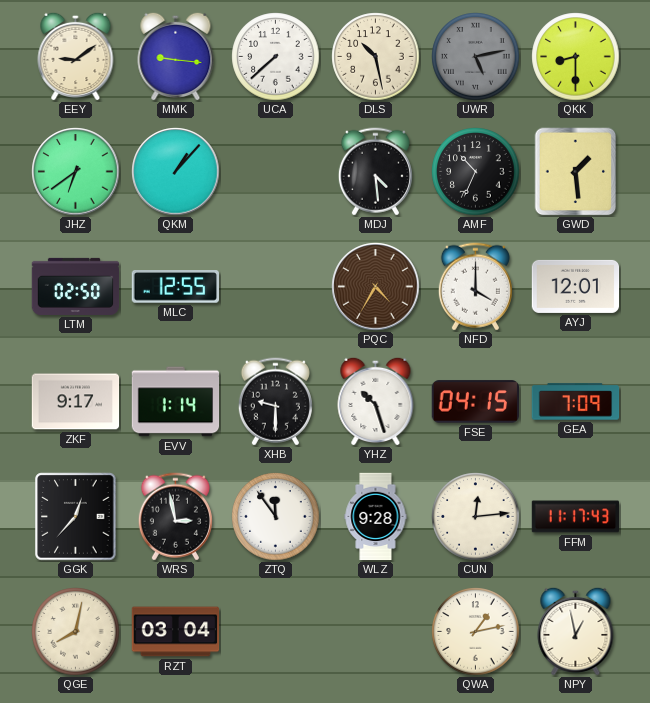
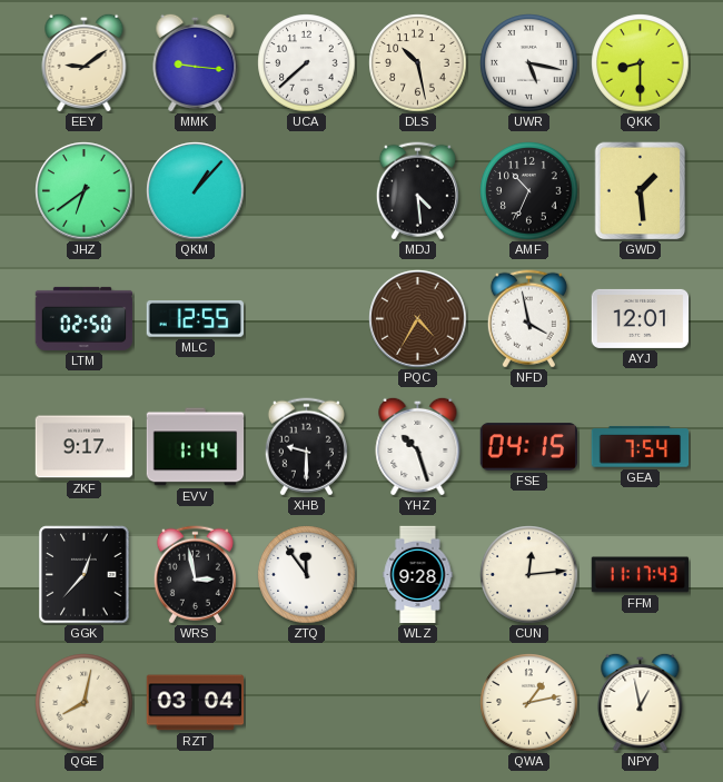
UWR: 5:13 -> 5:17 (529, 63)
UWR dial: grey -> white (529, 63)
NFD: 4:00 -> 3:58 (528, 319)
GEA: 7:09 -> 7:54 (641, 447)
